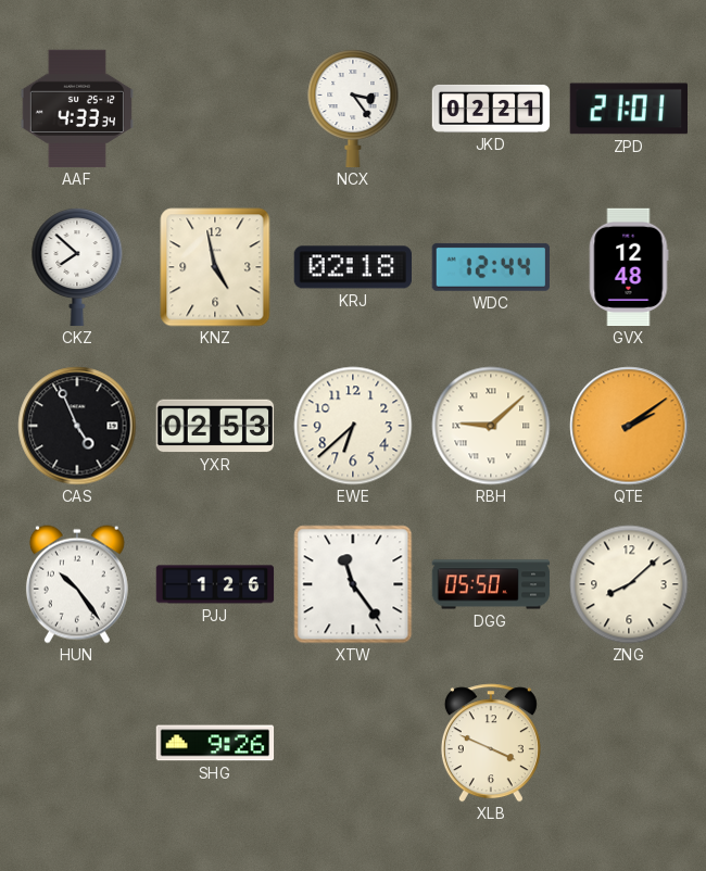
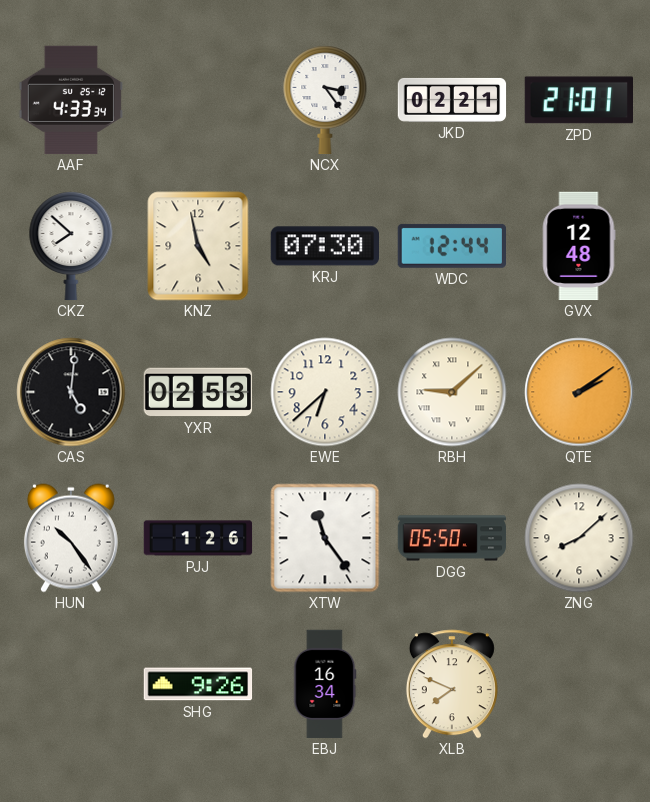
KRJ: 02:18 -> 07:30 (324, 246)
CAS: 4:56 -> 5:01 (71, 392)
EBJ: none -> 16:34 (325, 684)
XLB: 3:49 -> 7:49 (452, 684)
